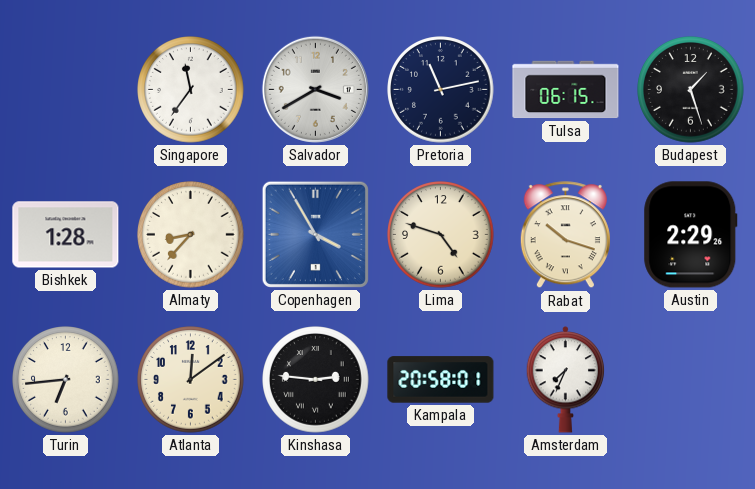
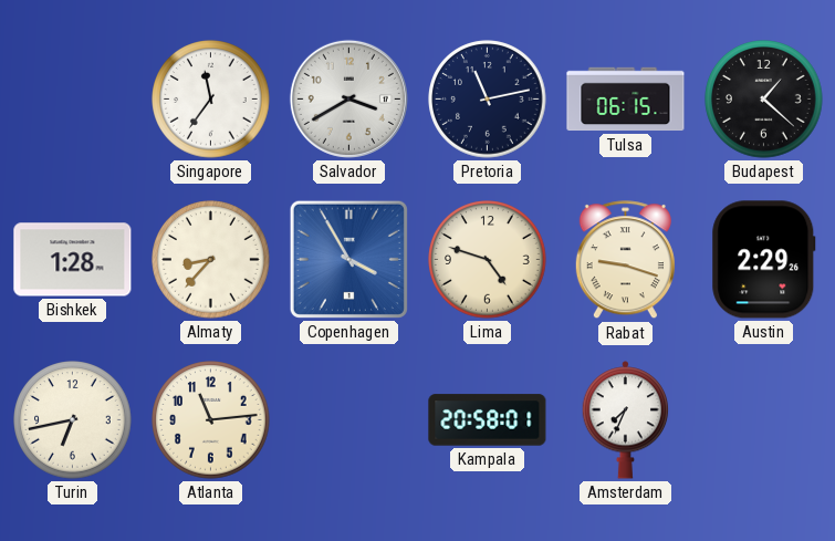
Budapest: 1:27 -> 1:22 (764, 100)
Rabat: 10:18 -> 9:18 (625, 260)
Turin: 6:44 -> 6:43 (73, 420)
Atlanta: 12:09 -> 11:14 (211, 420)
Kinshasa: 2:46 -> none (316, 380)
